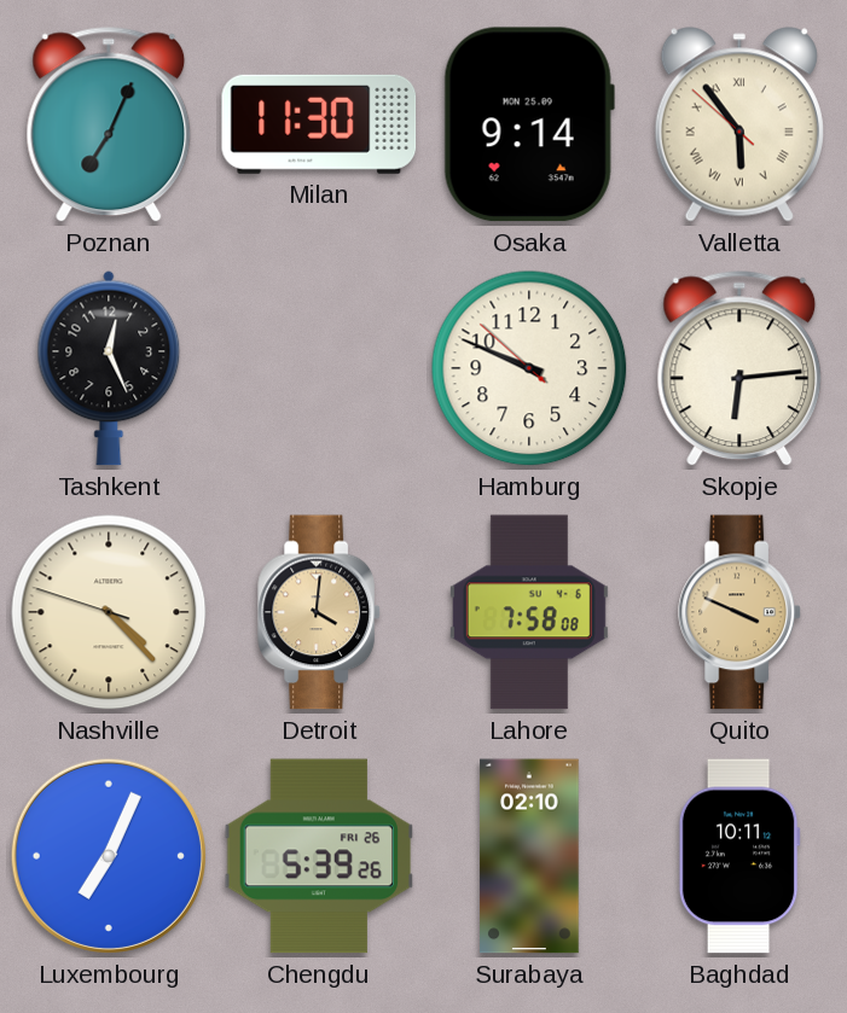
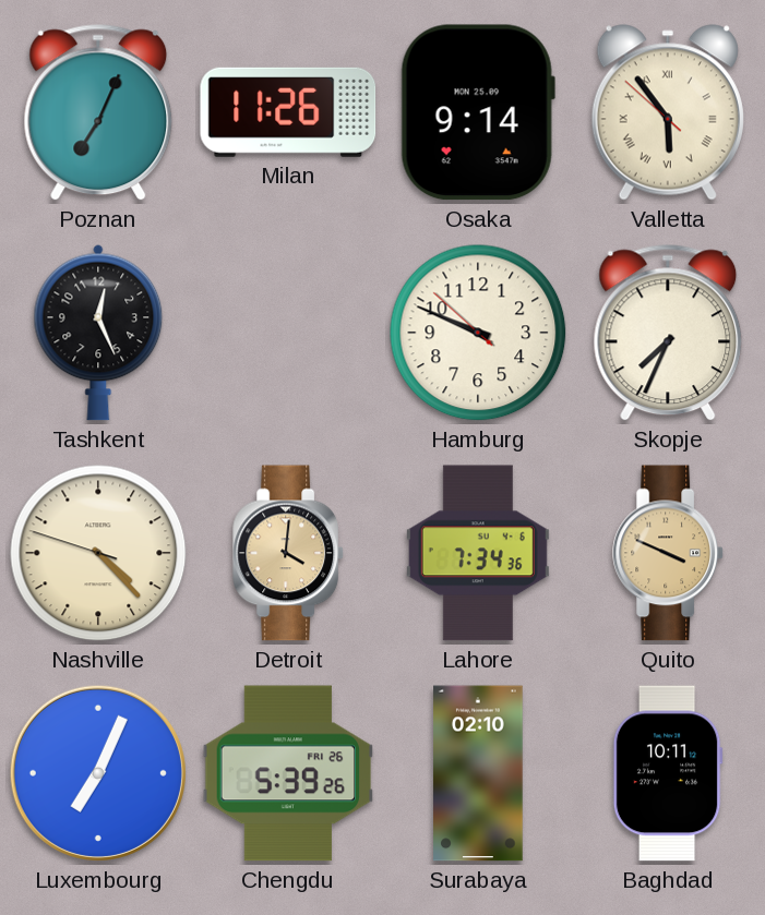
Milan: 11:30 -> 11:26 (288, 112)
Skopje: 6:14 -> 7:34 (668, 333)
Lahore: 7:58 -> 7:34 (478, 553)
